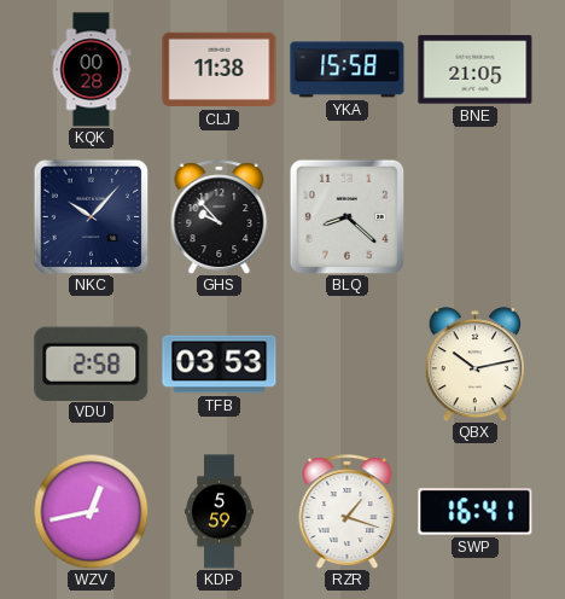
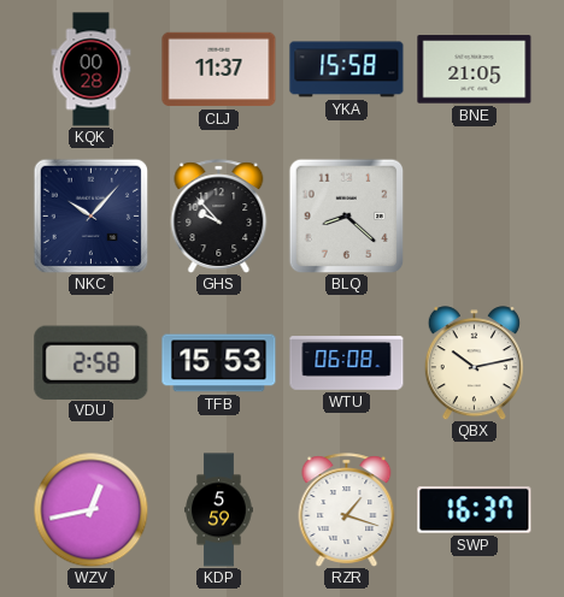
CLJ: 11:38 -> 11:37 (219, 70)
TFB: 03:53 -> 15:53 (219, 363)
WTU: none -> 06:08 (347, 363)
SWP: 16:41 -> 16:37 (475, 510)
